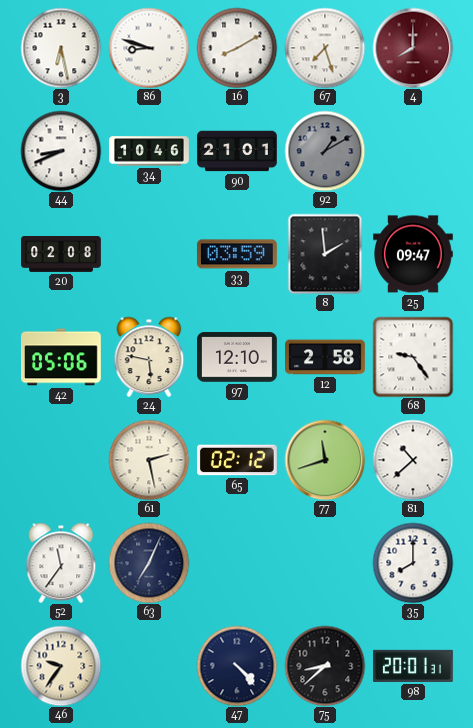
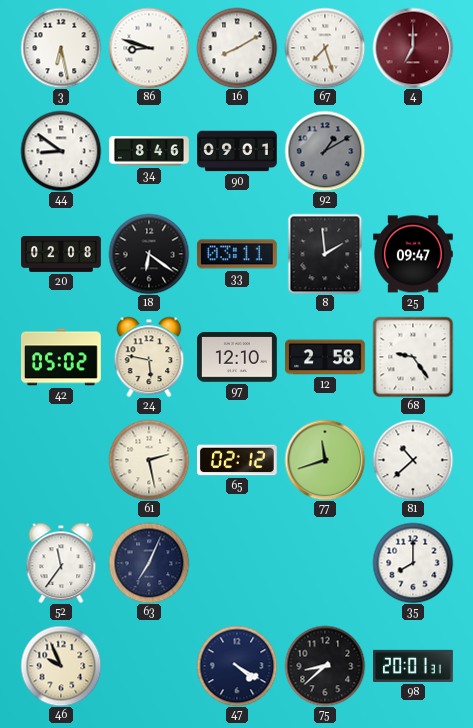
4: 8:00 -> 7:00 (413, 48)
44: 8:41 -> 8:51 (61, 151)
34: 10:46 -> 8:46 (149, 151)
90: 21:01 -> 09:01 (237, 151)
18: none -> 6:21 (149, 254)
33: 03:59 -> 03:11 (237, 254)
42: 05:06 -> 05:02 (62, 357)
46: 9:36 -> 9:56 (61, 666)
47: 4:23 -> 4:20 (237, 666)
